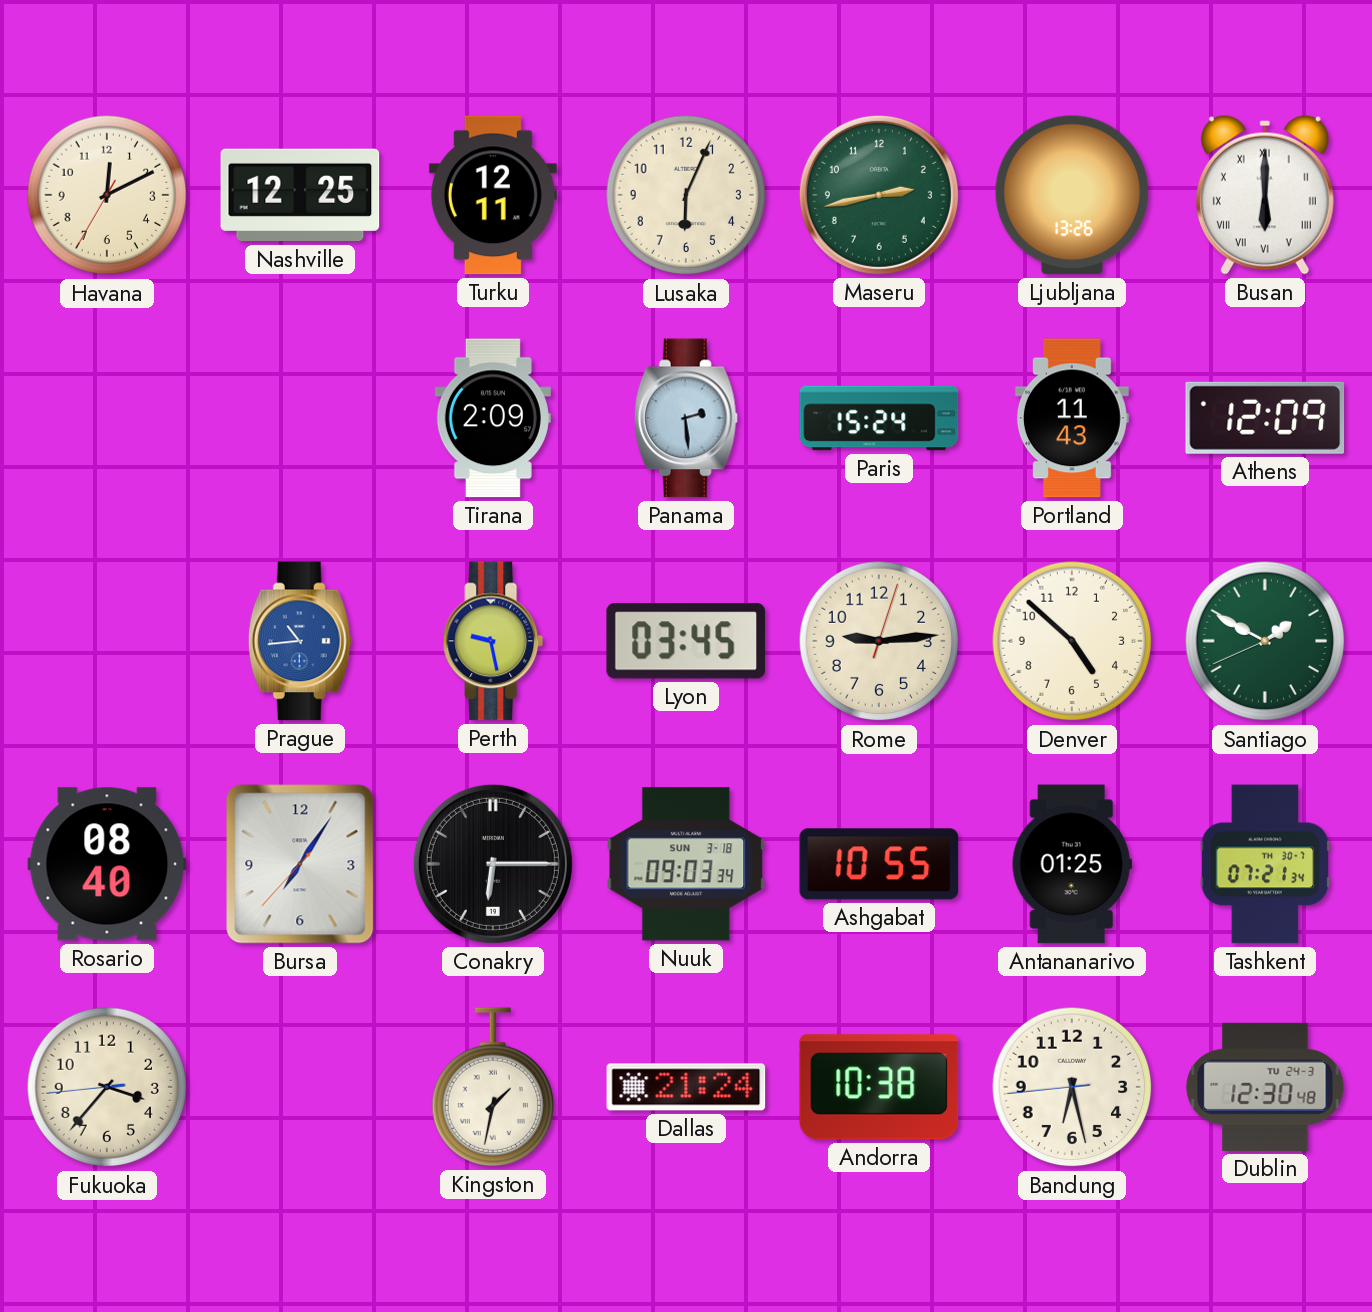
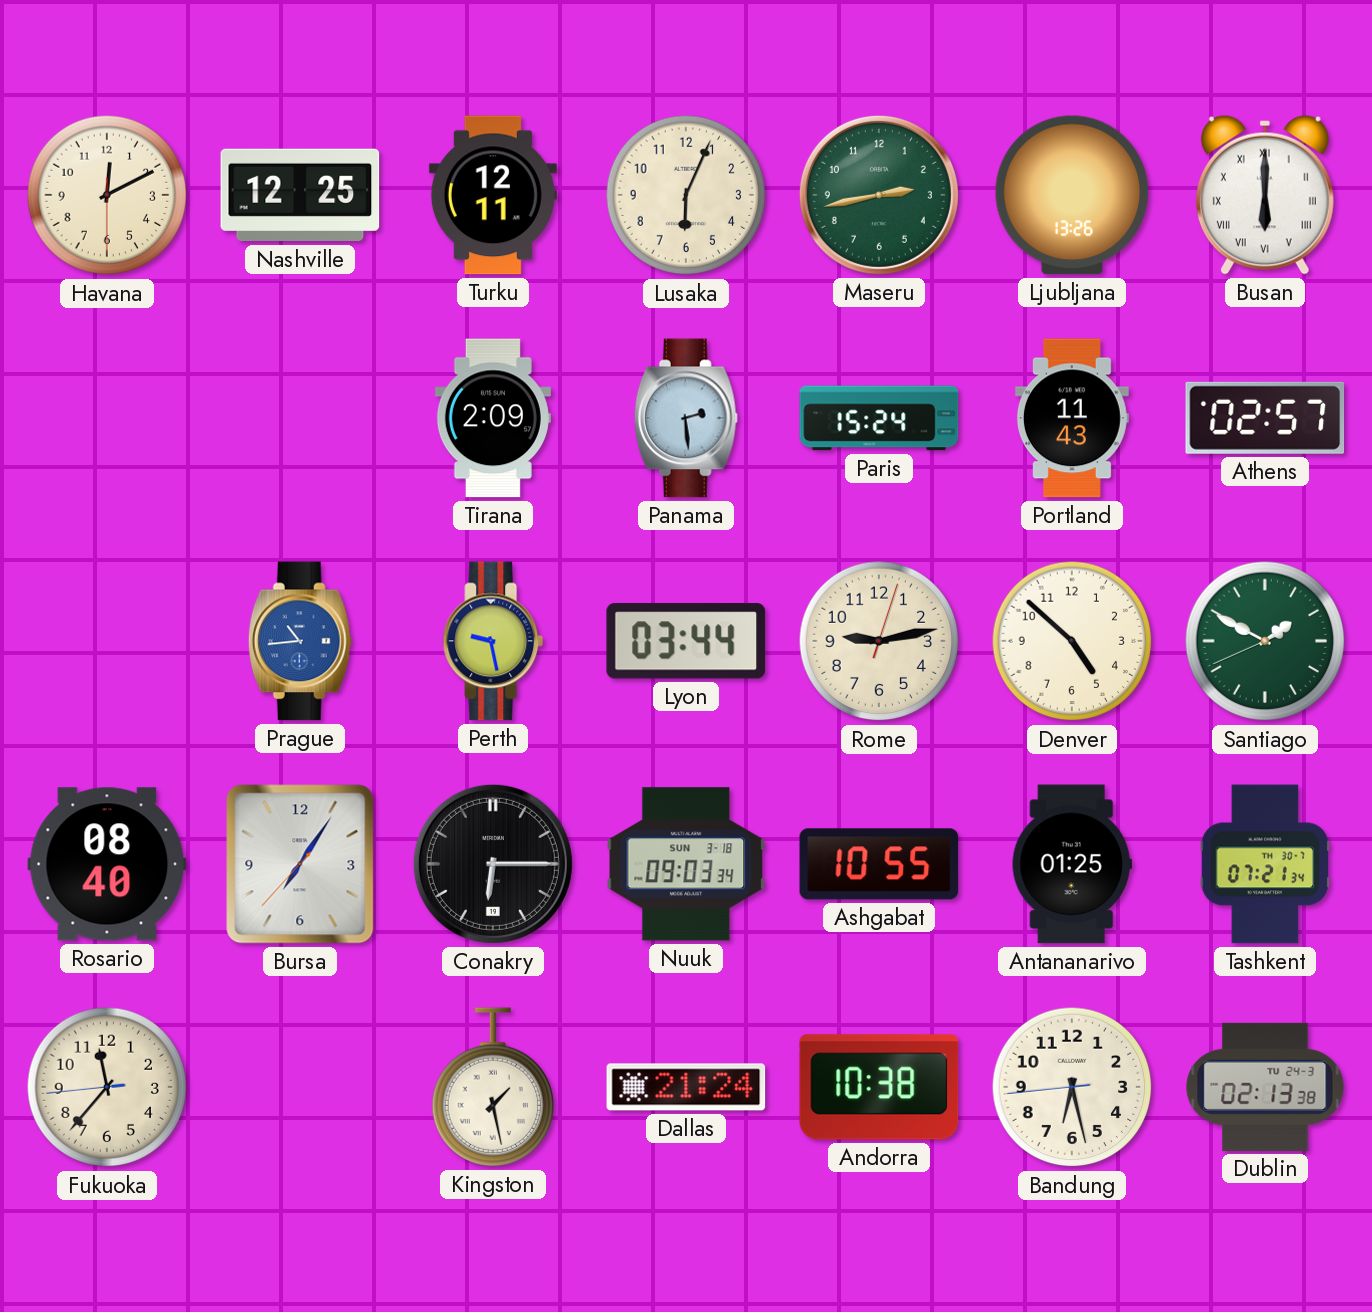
Havana: 12:10:35 -> 12:10:30 (107, 195)
Athens: 12:09 -> 02:57 (1265, 418)
Lyon: 03:45 -> 03:44 (686, 641)
Rome: 9:14 -> 9:13 (879, 641)
Fukuoka: 3:36 -> 11:36 (107, 1087)
Kingston: 1:32 -> 1:28 (492, 1087)
Dublin: 12:30 -> 02:13 (1265, 1087)
